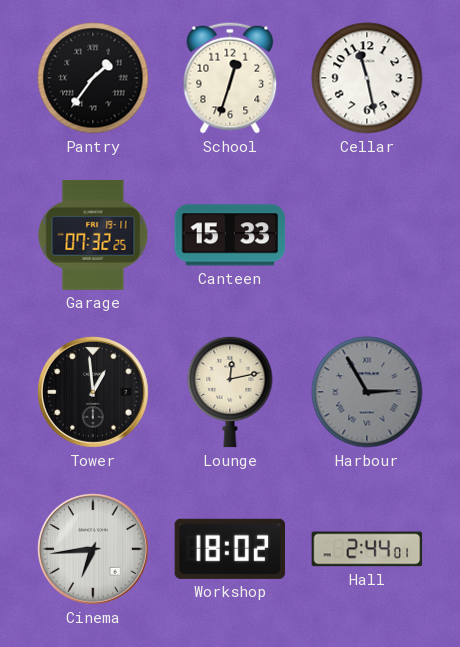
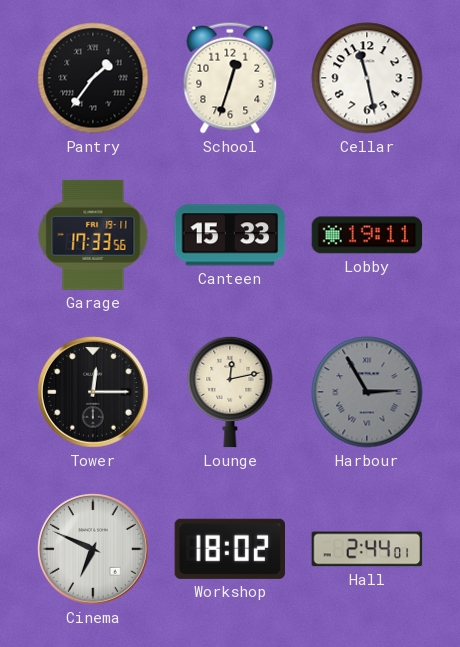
Garage: 07:32 -> 17:33 (93, 235)
Lobby: none -> 19:11 (367, 235)
Tower: 12:59 -> 12:15 (94, 393)
Cinema: 6:44 -> 6:49 (94, 550)
